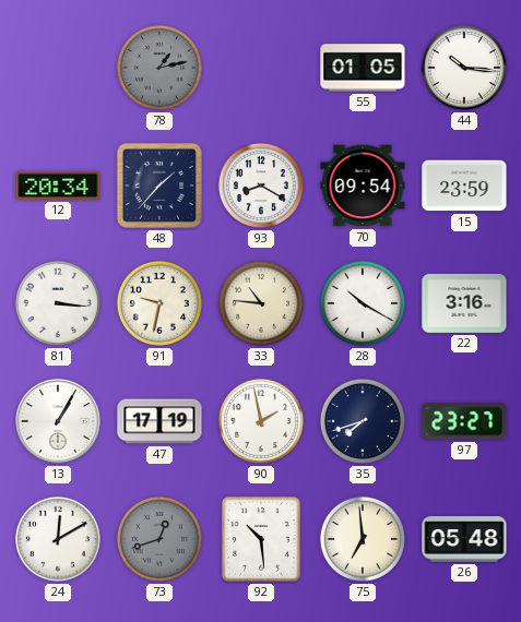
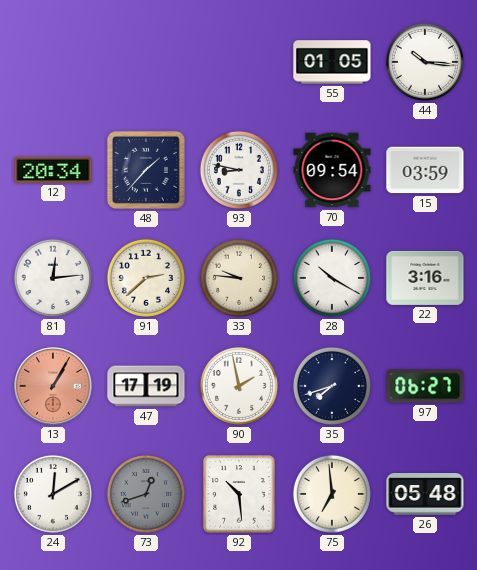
78: 1:13 -> none (159, 68)
93: 8:20 -> 8:47 (239, 170)
15: 23:59 -> 03:59 (425, 170)
81: 3:16 -> 12:14 (53, 278)
91: 9:32 -> 2:38 (146, 278)
33: 10:46 -> 9:46 (239, 278)
13 dial: white -> salmon (54, 387)
97: 23:27 -> 06:27 (425, 386)
